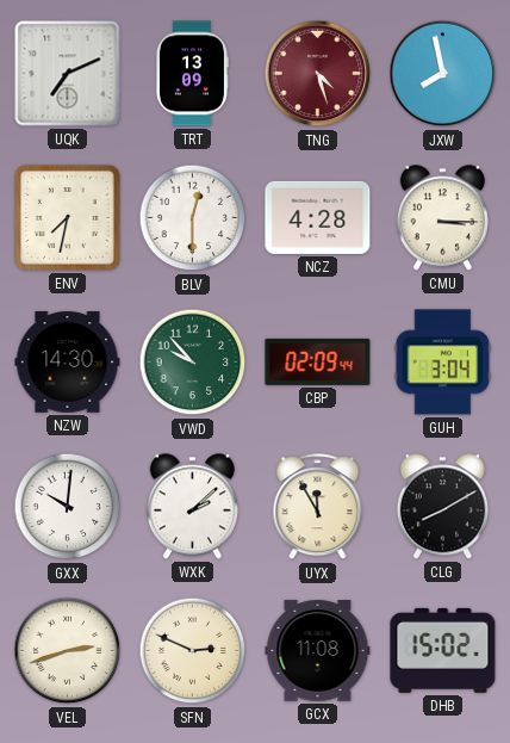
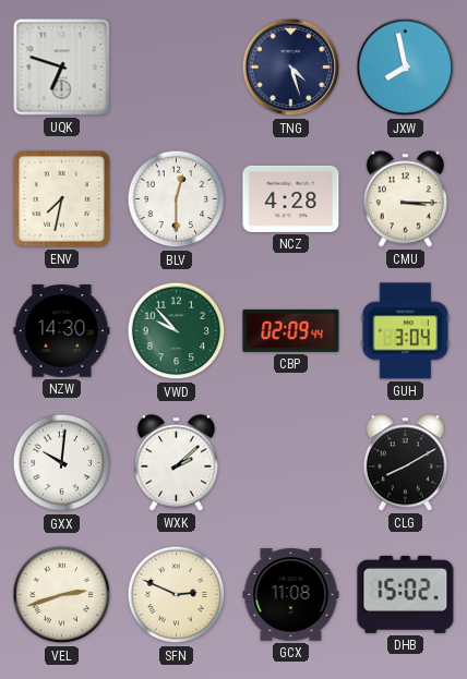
UQK: 7:11 -> 6:48 (62, 68)
TRT: 13:09 -> none (192, 74)
TNG dial: burgundy -> navy (291, 68)
UYX: 11:55 -> none (318, 507)
